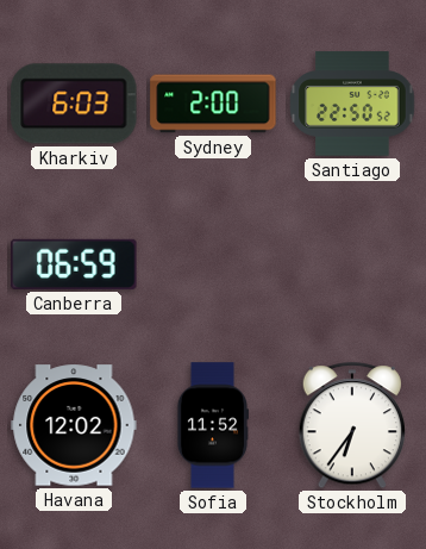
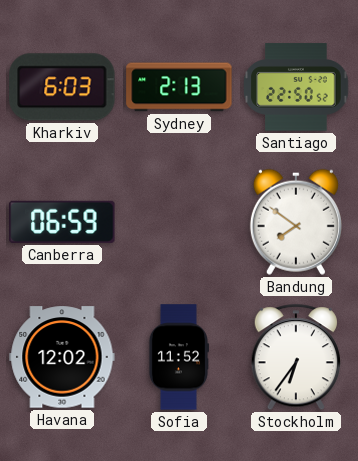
Sydney: 2:00 -> 2:13 (179, 87)
Bandung: none -> 7:51 (296, 222)
